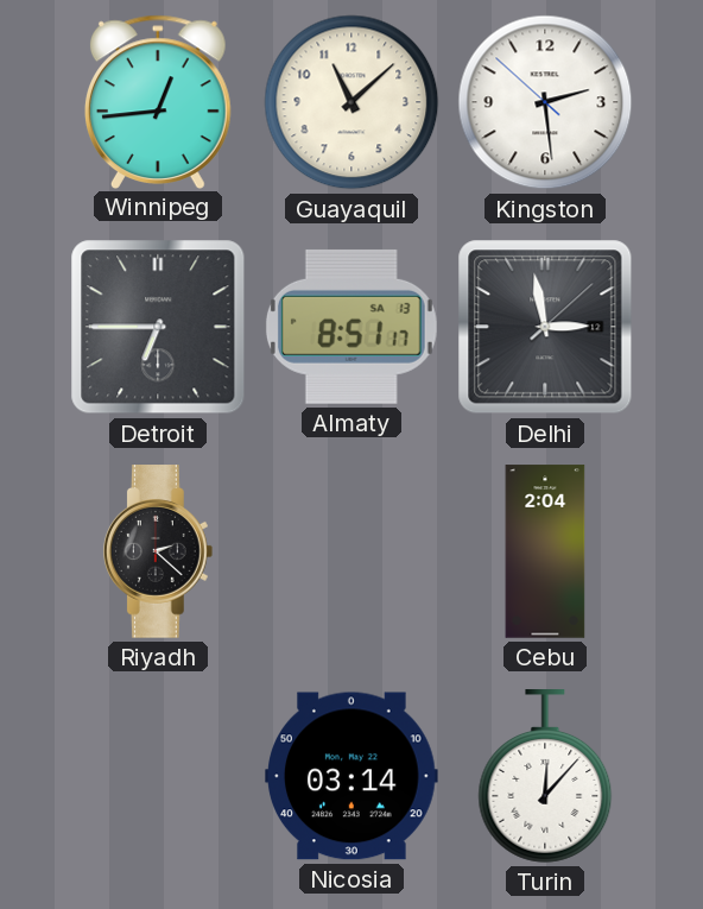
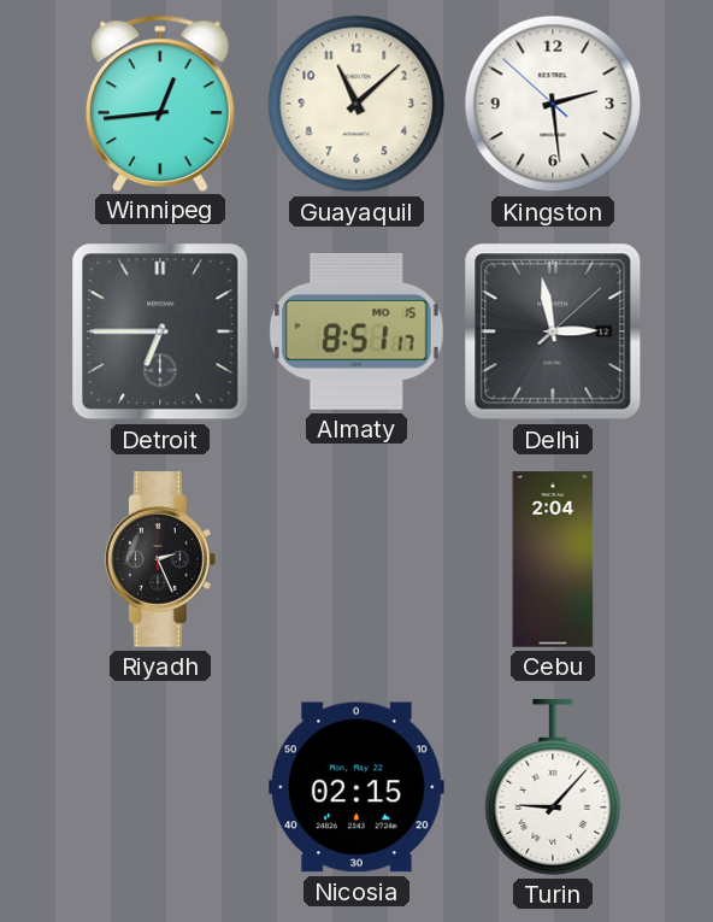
Almaty date: SA 13 -> MO 15 (356, 331)
Riyadh: 2:22 -> 2:26 (160, 559)
Nicosia: 03:14 -> 02:15 (356, 787)
Turin: 12:07 -> 9:07 (553, 787)
